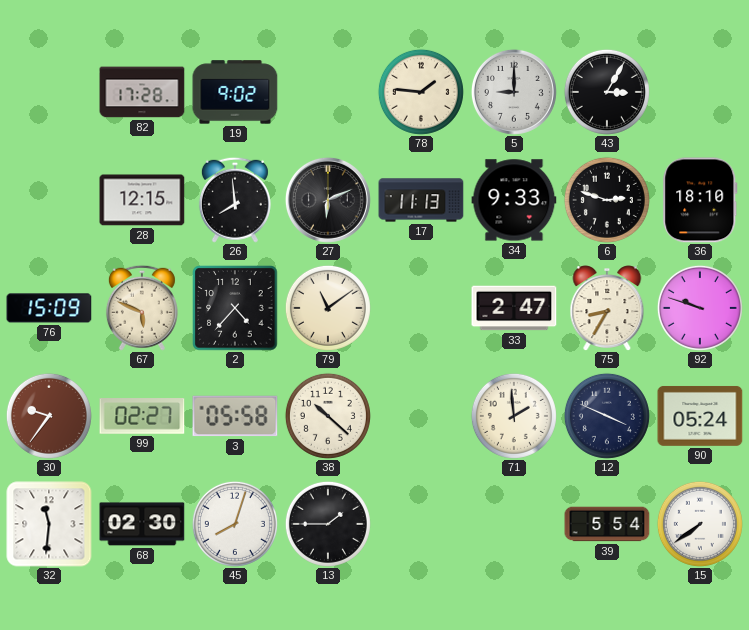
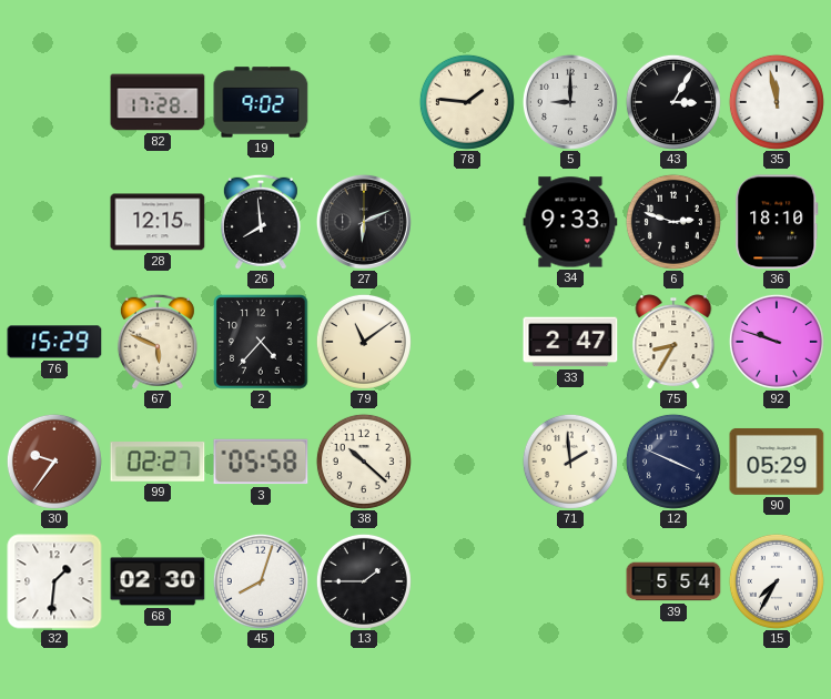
35: none -> 11:58 (777, 102)
17: 11:13 -> none (421, 200)
76: 15:09 -> 15:29 (54, 342)
90: 05:24 -> 05:29 (777, 462)
32: 11:31 -> 1:31 (54, 581)
15: 7:39 -> 7:35 (777, 581)
